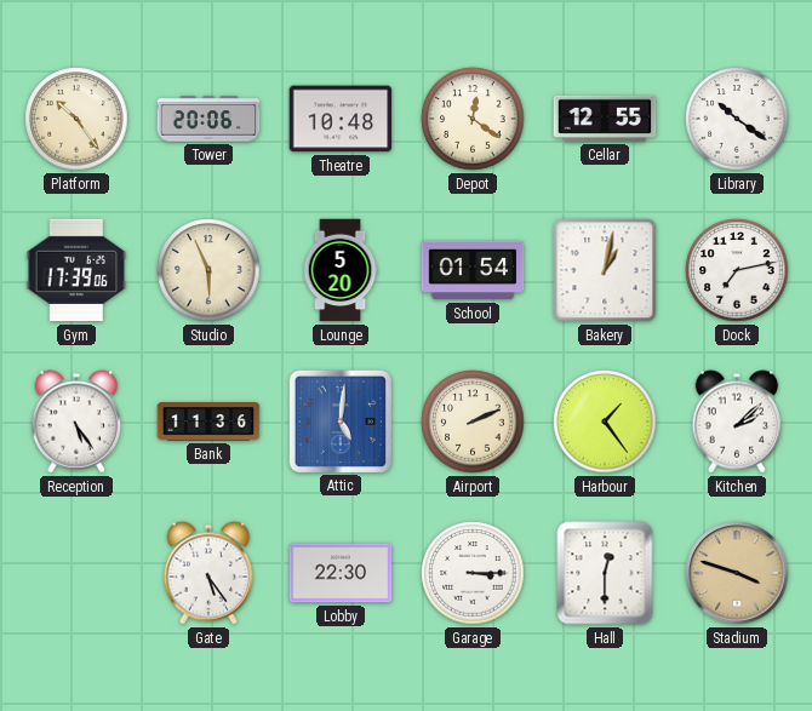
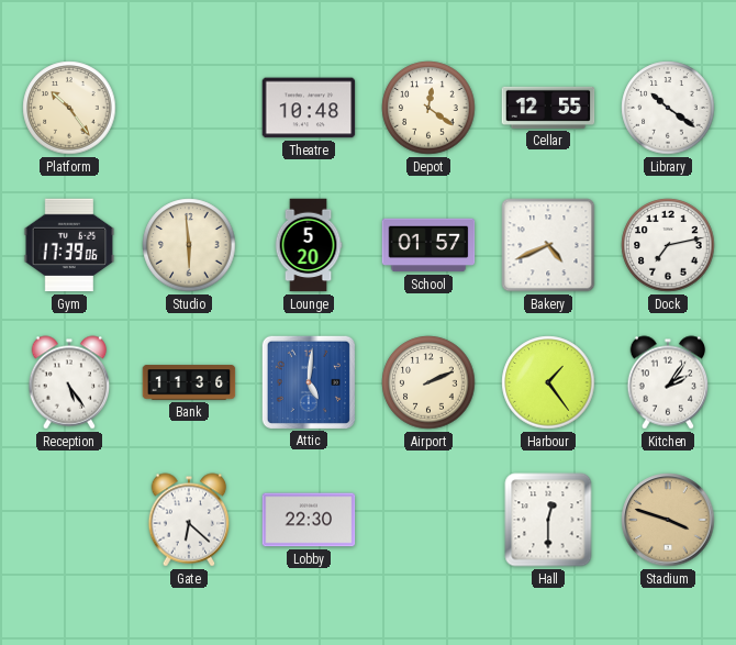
Tower: 20:06 -> none (208, 119)
Studio: 5:56 -> 5:59 (189, 245)
School: 01:54 -> 01:57 (428, 245)
Bakery: 1:02 -> 4:41 (548, 245)
Kitchen: 2:08 -> 2:06 (668, 382)
Gate: 5:24 -> 6:22 (189, 520)
Garage: 3:15 -> none (473, 573)
